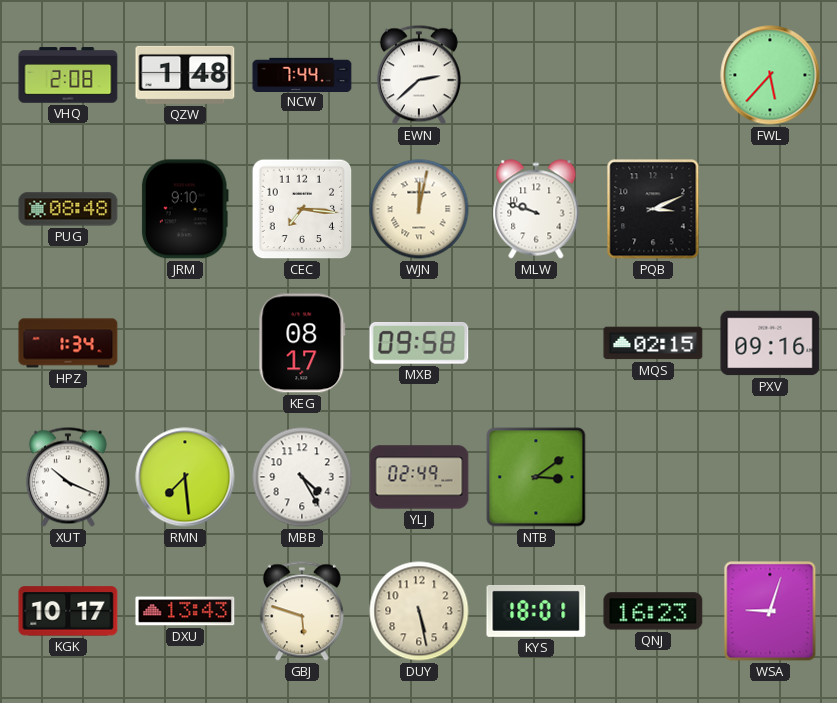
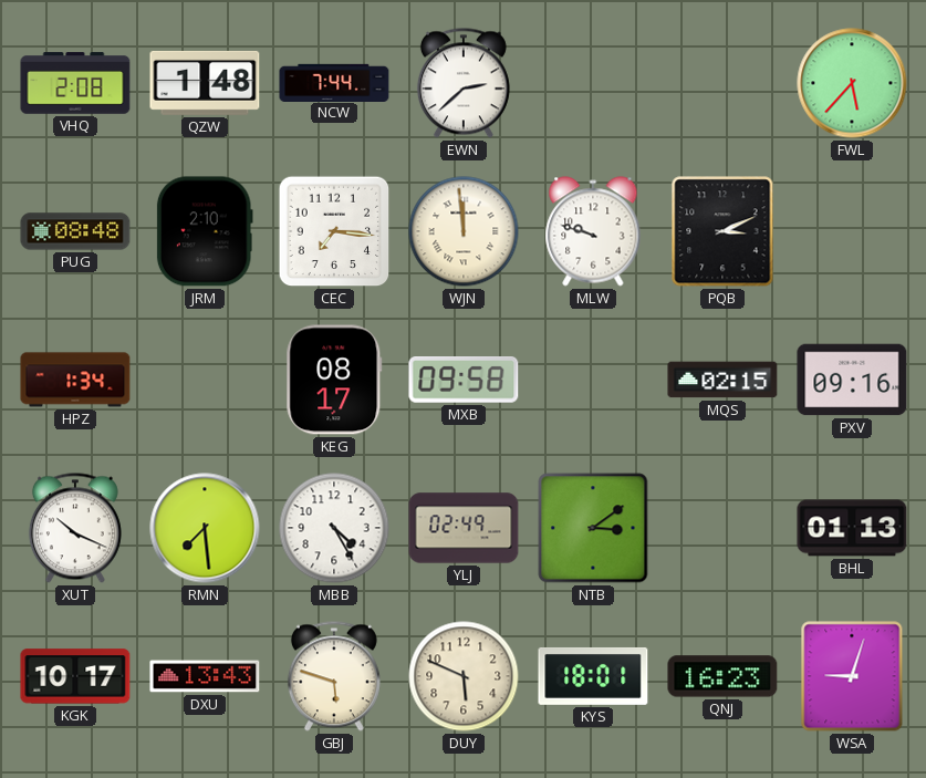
JRM: 9:10 -> 2:10 (205, 231)
WJN: 12:02 -> 11:59 (464, 231)
BHL: none -> 01:13 (852, 528)
DUY: 5:28 -> 5:49 (464, 676)
